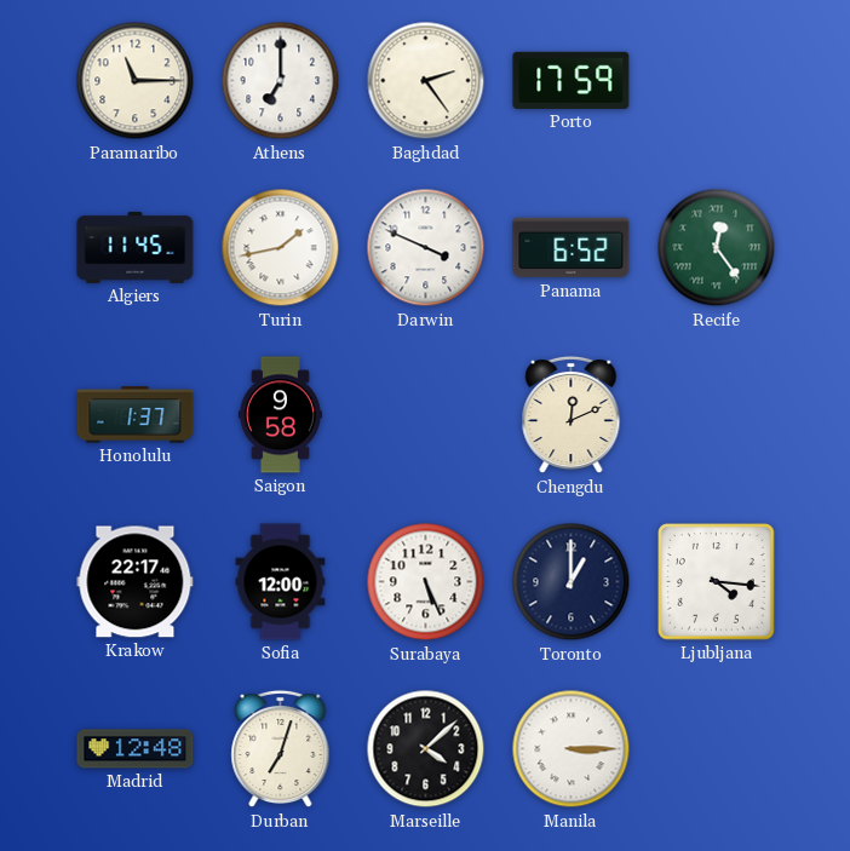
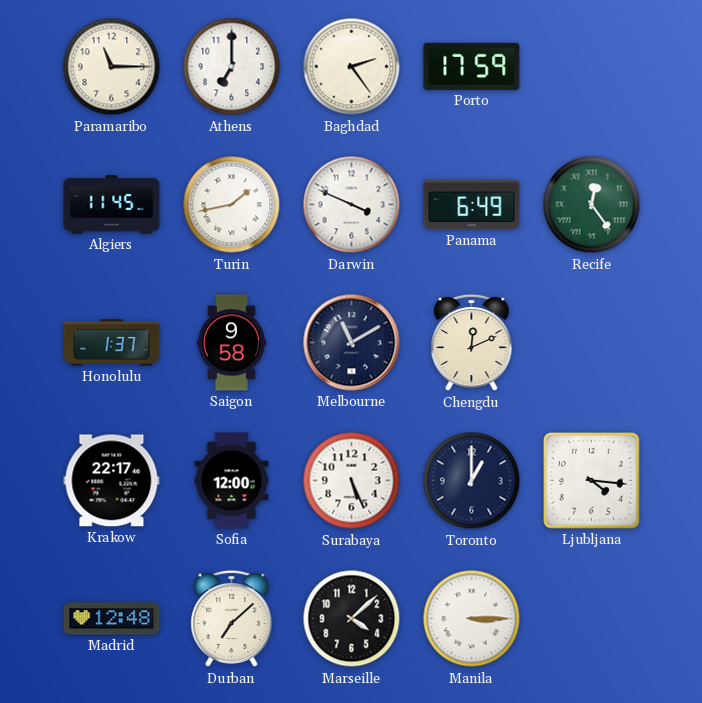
Panama: 6:52 -> 6:49 (472, 205)
Melbourne: none -> 11:10 (352, 343)
Durban: 7:03 -> 7:08 (232, 619)
